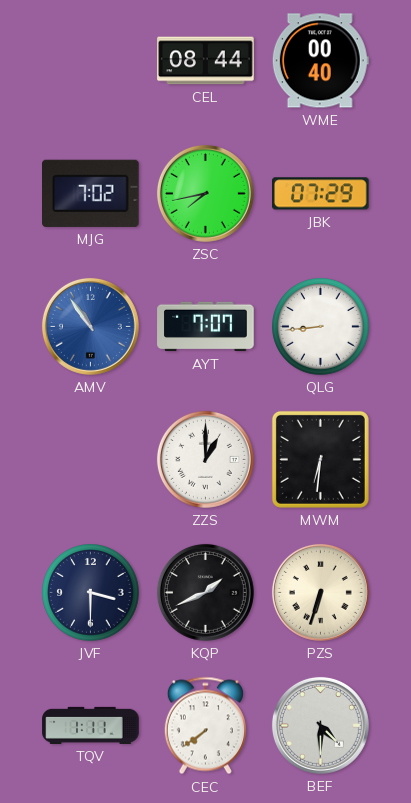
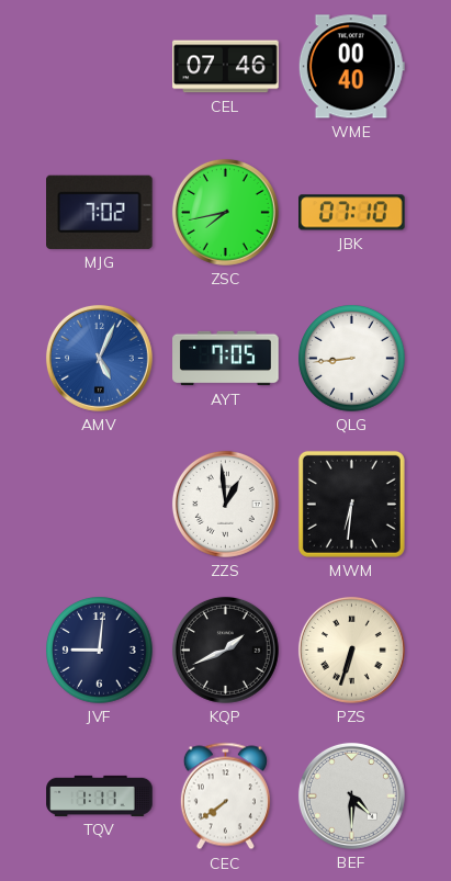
CEL: 08:44 -> 07:46 (226, 67)
JBK: 07:29 -> 07:10 (352, 213)
AMV: 10:54 -> 5:04 (99, 358)
AYT: 7:07 -> 7:05 (226, 359)
ZZS: 1:00 -> 12:59 (225, 504)
JVF: 3:30 -> 9:01 (100, 651)
